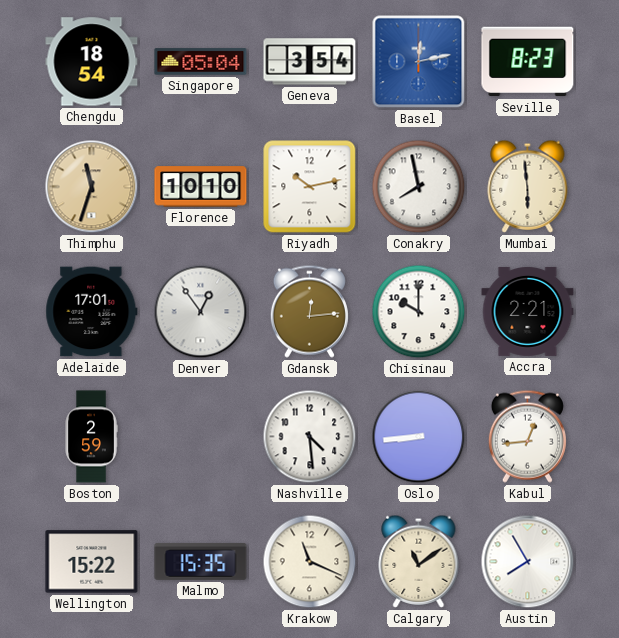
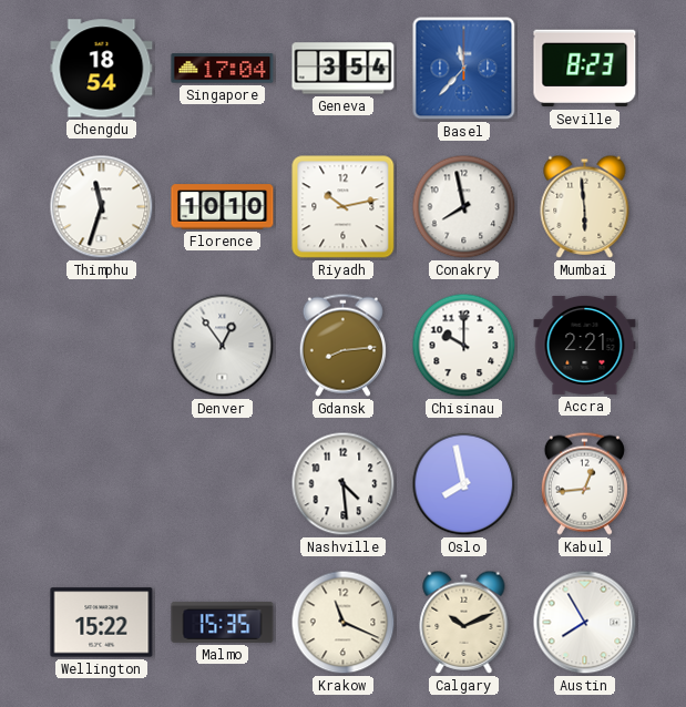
Singapore: 05:04 -> 17:04 (223, 69)
Basel: 12:13 -> 11:37 (464, 69)
Thimphu dial: champagne -> white (102, 207)
Adelaide: 17:01 -> none (92, 312)
Gdansk: 12:14 -> 8:14 (342, 345)
Boston: 2:59 -> none (91, 437)
Oslo: 8:44 -> 7:58 (464, 484)
Calgary: 11:09 -> 10:11 (464, 622)
